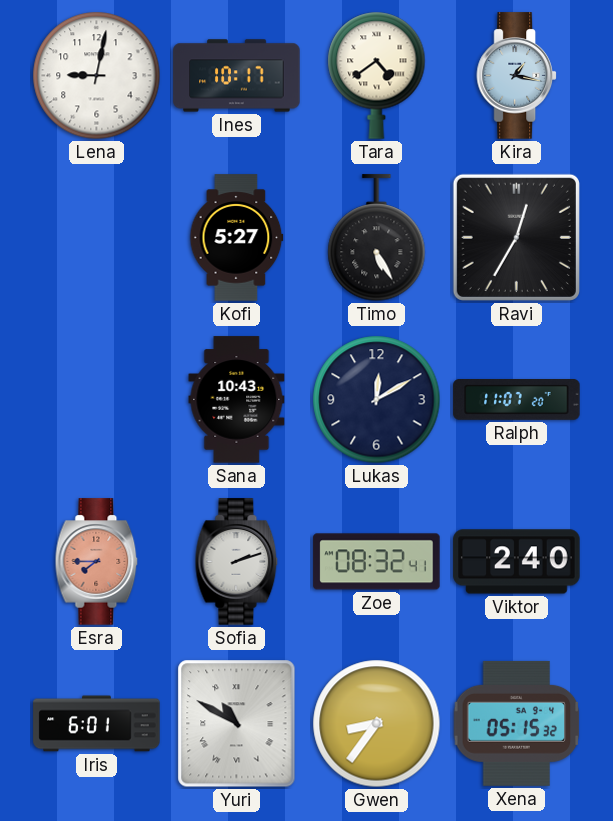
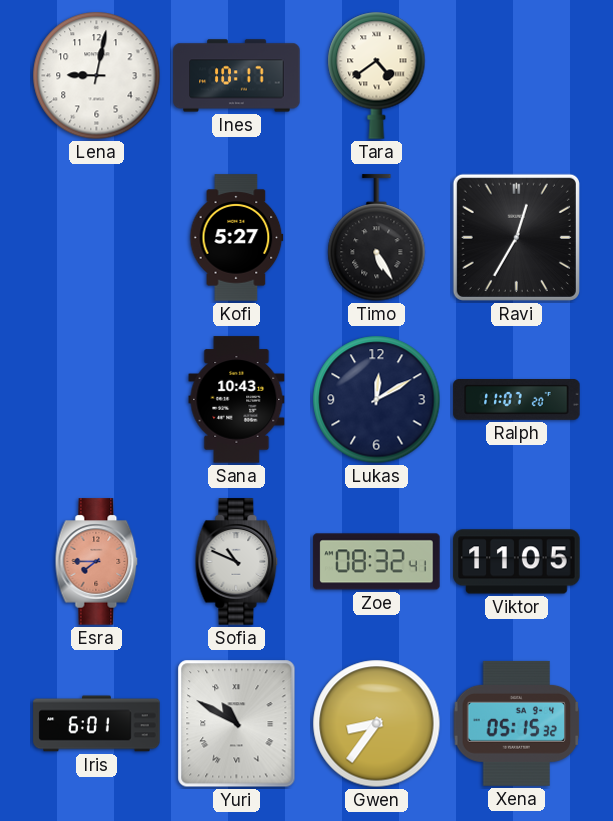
Kira: 1:17 -> none (516, 76)
Sofia: 2:12 -> 10:49 (237, 562)
Viktor: 2:40 -> 11:05 (517, 562)
